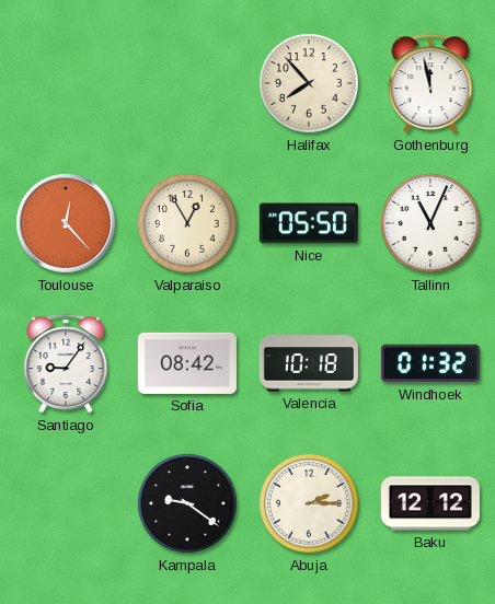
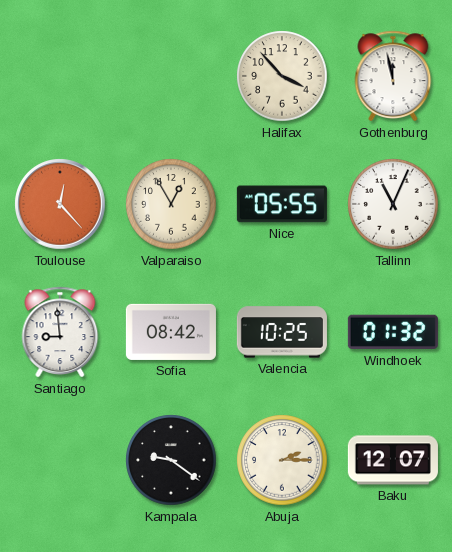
Halifax: 7:53 -> 3:53 (282, 76)
Nice: 05:50 -> 05:55 (282, 204)
Santiago: 9:06 -> 8:59 (60, 332)
Valencia: 10:18 -> 10:25 (282, 332)
Baku: 12:12 -> 12:07 (393, 460)
